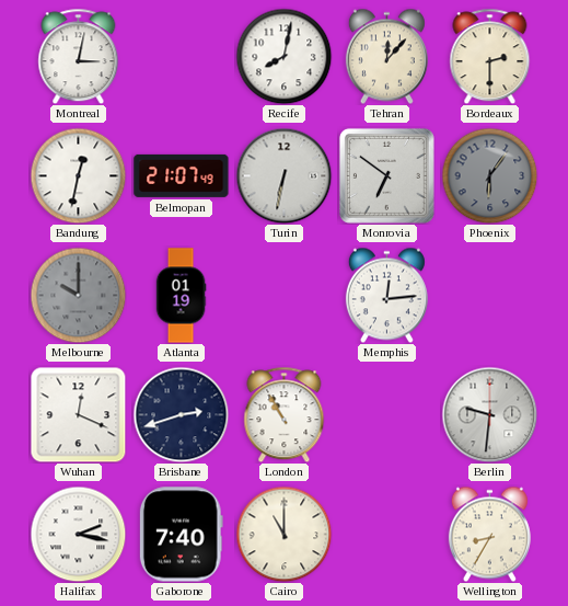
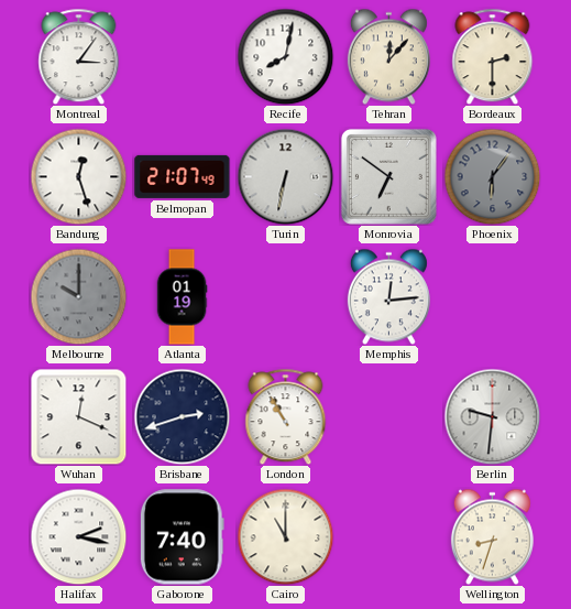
Montreal: 3:02 -> 3:06 (79, 56)
Bandung: 12:32 -> 12:27 (78, 176)
Wellington: 8:35 -> 8:33 (492, 536)
